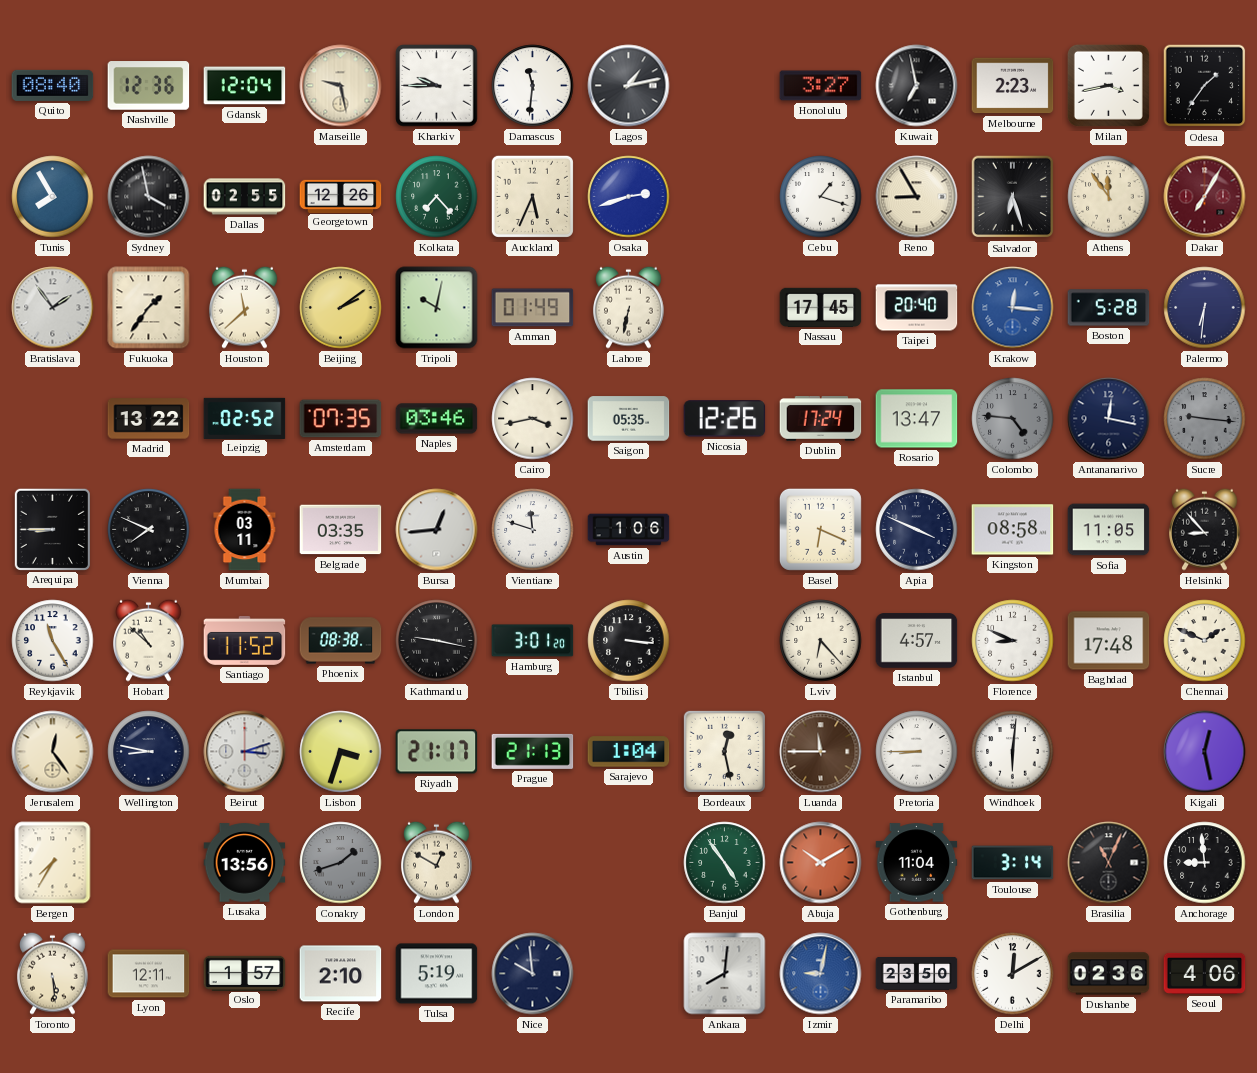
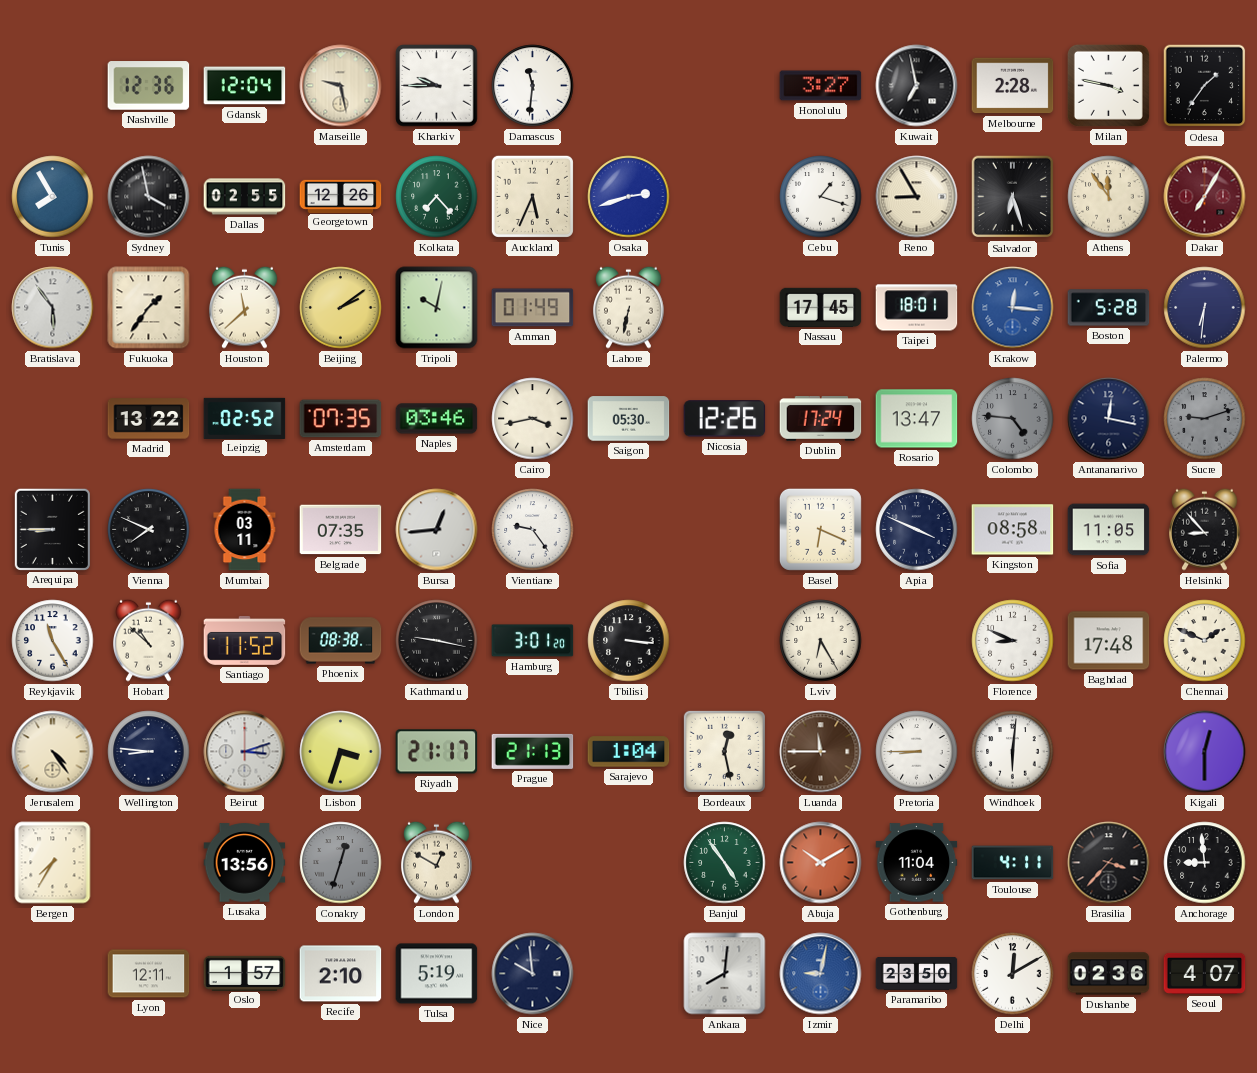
Quito: 08:40 -> none (53, 85)
Lagos: 1:13 -> none (629, 86)
Melbourne: 2:23 -> 2:28 (1013, 86)
Milan: 3:43 -> 3:47 (1108, 85)
Bratislava: 1:54 -> 5:54 (53, 308)
Taipei: 20:40 -> 18:01 (917, 308)
Saigon: 05:35 -> 05:30 (629, 419)
Sucre: 9:16 -> 9:12 (1205, 419)
Belgrade: 03:35 -> 07:35 (341, 530)
Vientiane: 11:48 -> 9:24 (533, 530)
Austin: 1:06 -> none (629, 530)
Lviv: 6:23 -> 6:25 (821, 641)
Istanbul: 4:57 -> none (917, 641)
Jerusalem: 12:24 -> 4:24 (53, 752)
Wellington: 8:47 -> 8:46 (149, 752)
Kigali: 12:28 -> 12:30 (1205, 752)
Conakry: 1:42 -> 12:33 (341, 863)
Toulouse: 3:14 -> 4:11 (1013, 863)
Brasilia: 11:04 -> 3:37 (1109, 863)
Toronto: 5:29 -> none (53, 973)
Seoul: 4:06 -> 4:07 (1205, 973)
